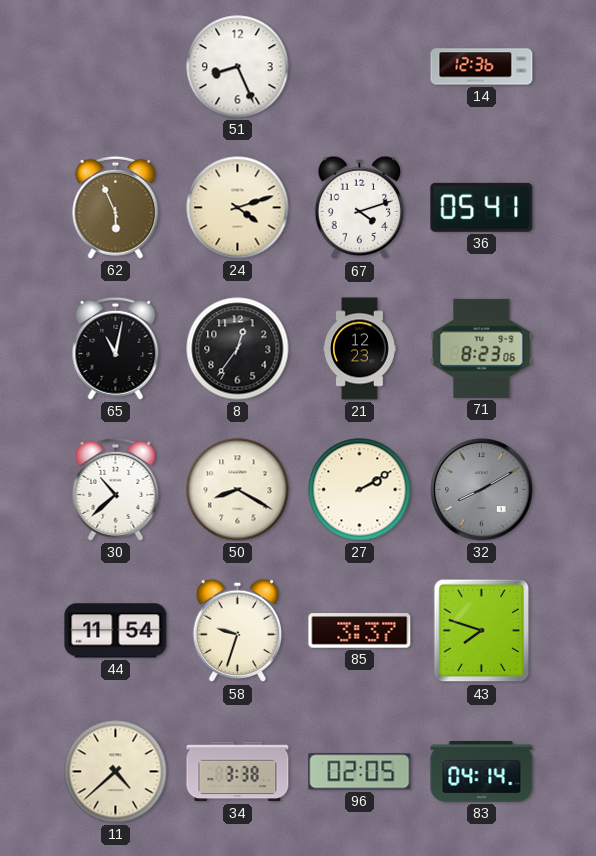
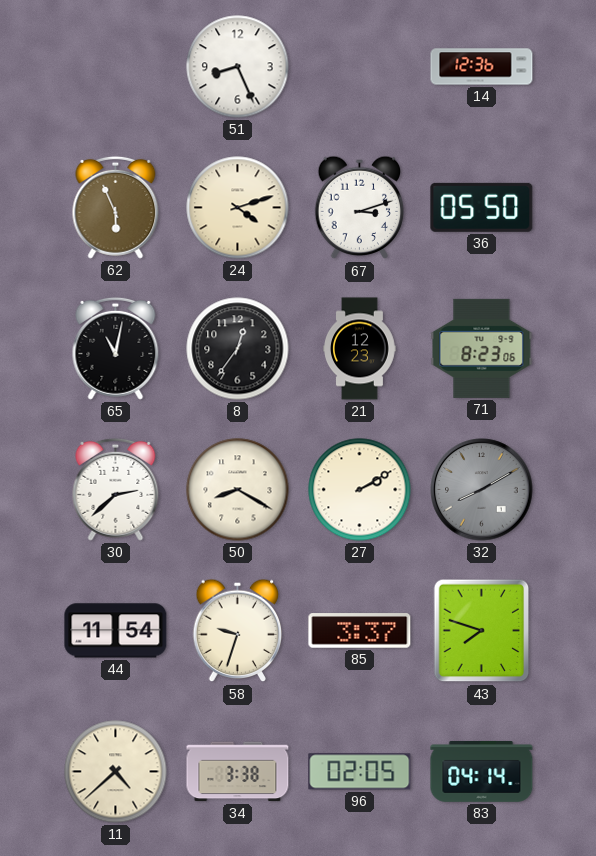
67: 4:12 -> 3:12 (360, 208)
36: 05:41 -> 05:50 (482, 207)
30: 10:38 -> 2:38 (116, 489)
